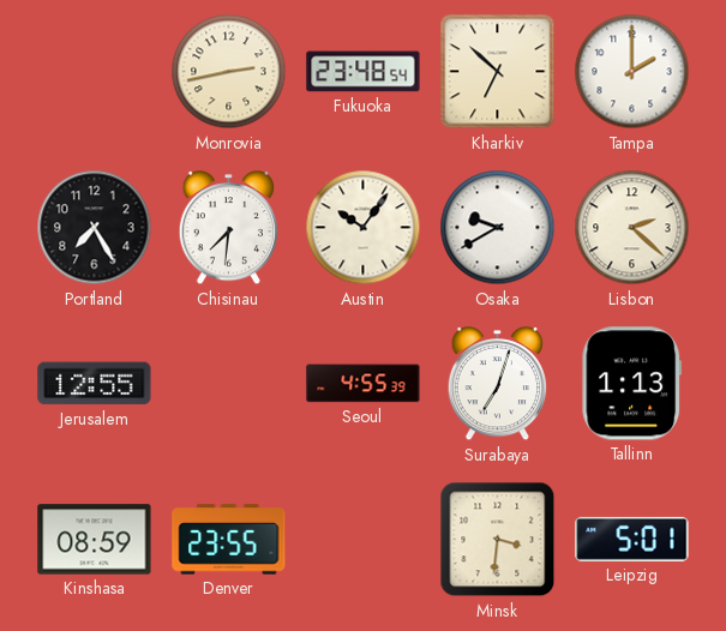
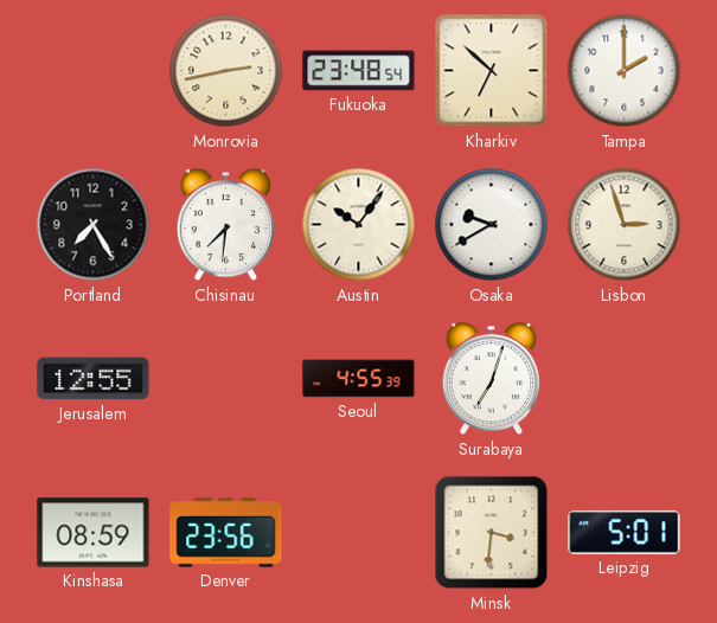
Lisbon: 2:22 -> 2:57 (625, 225)
Tallinn: 1:13 -> none (632, 384)
Denver: 23:55 -> 23:56 (226, 533)
